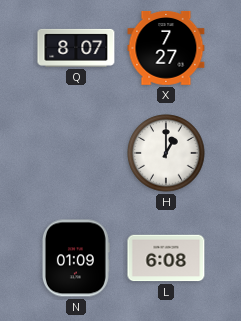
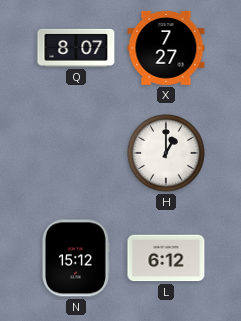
N: 01:09 -> 15:12 (75, 258)
L: 6:08 -> 6:12 (166, 258)
